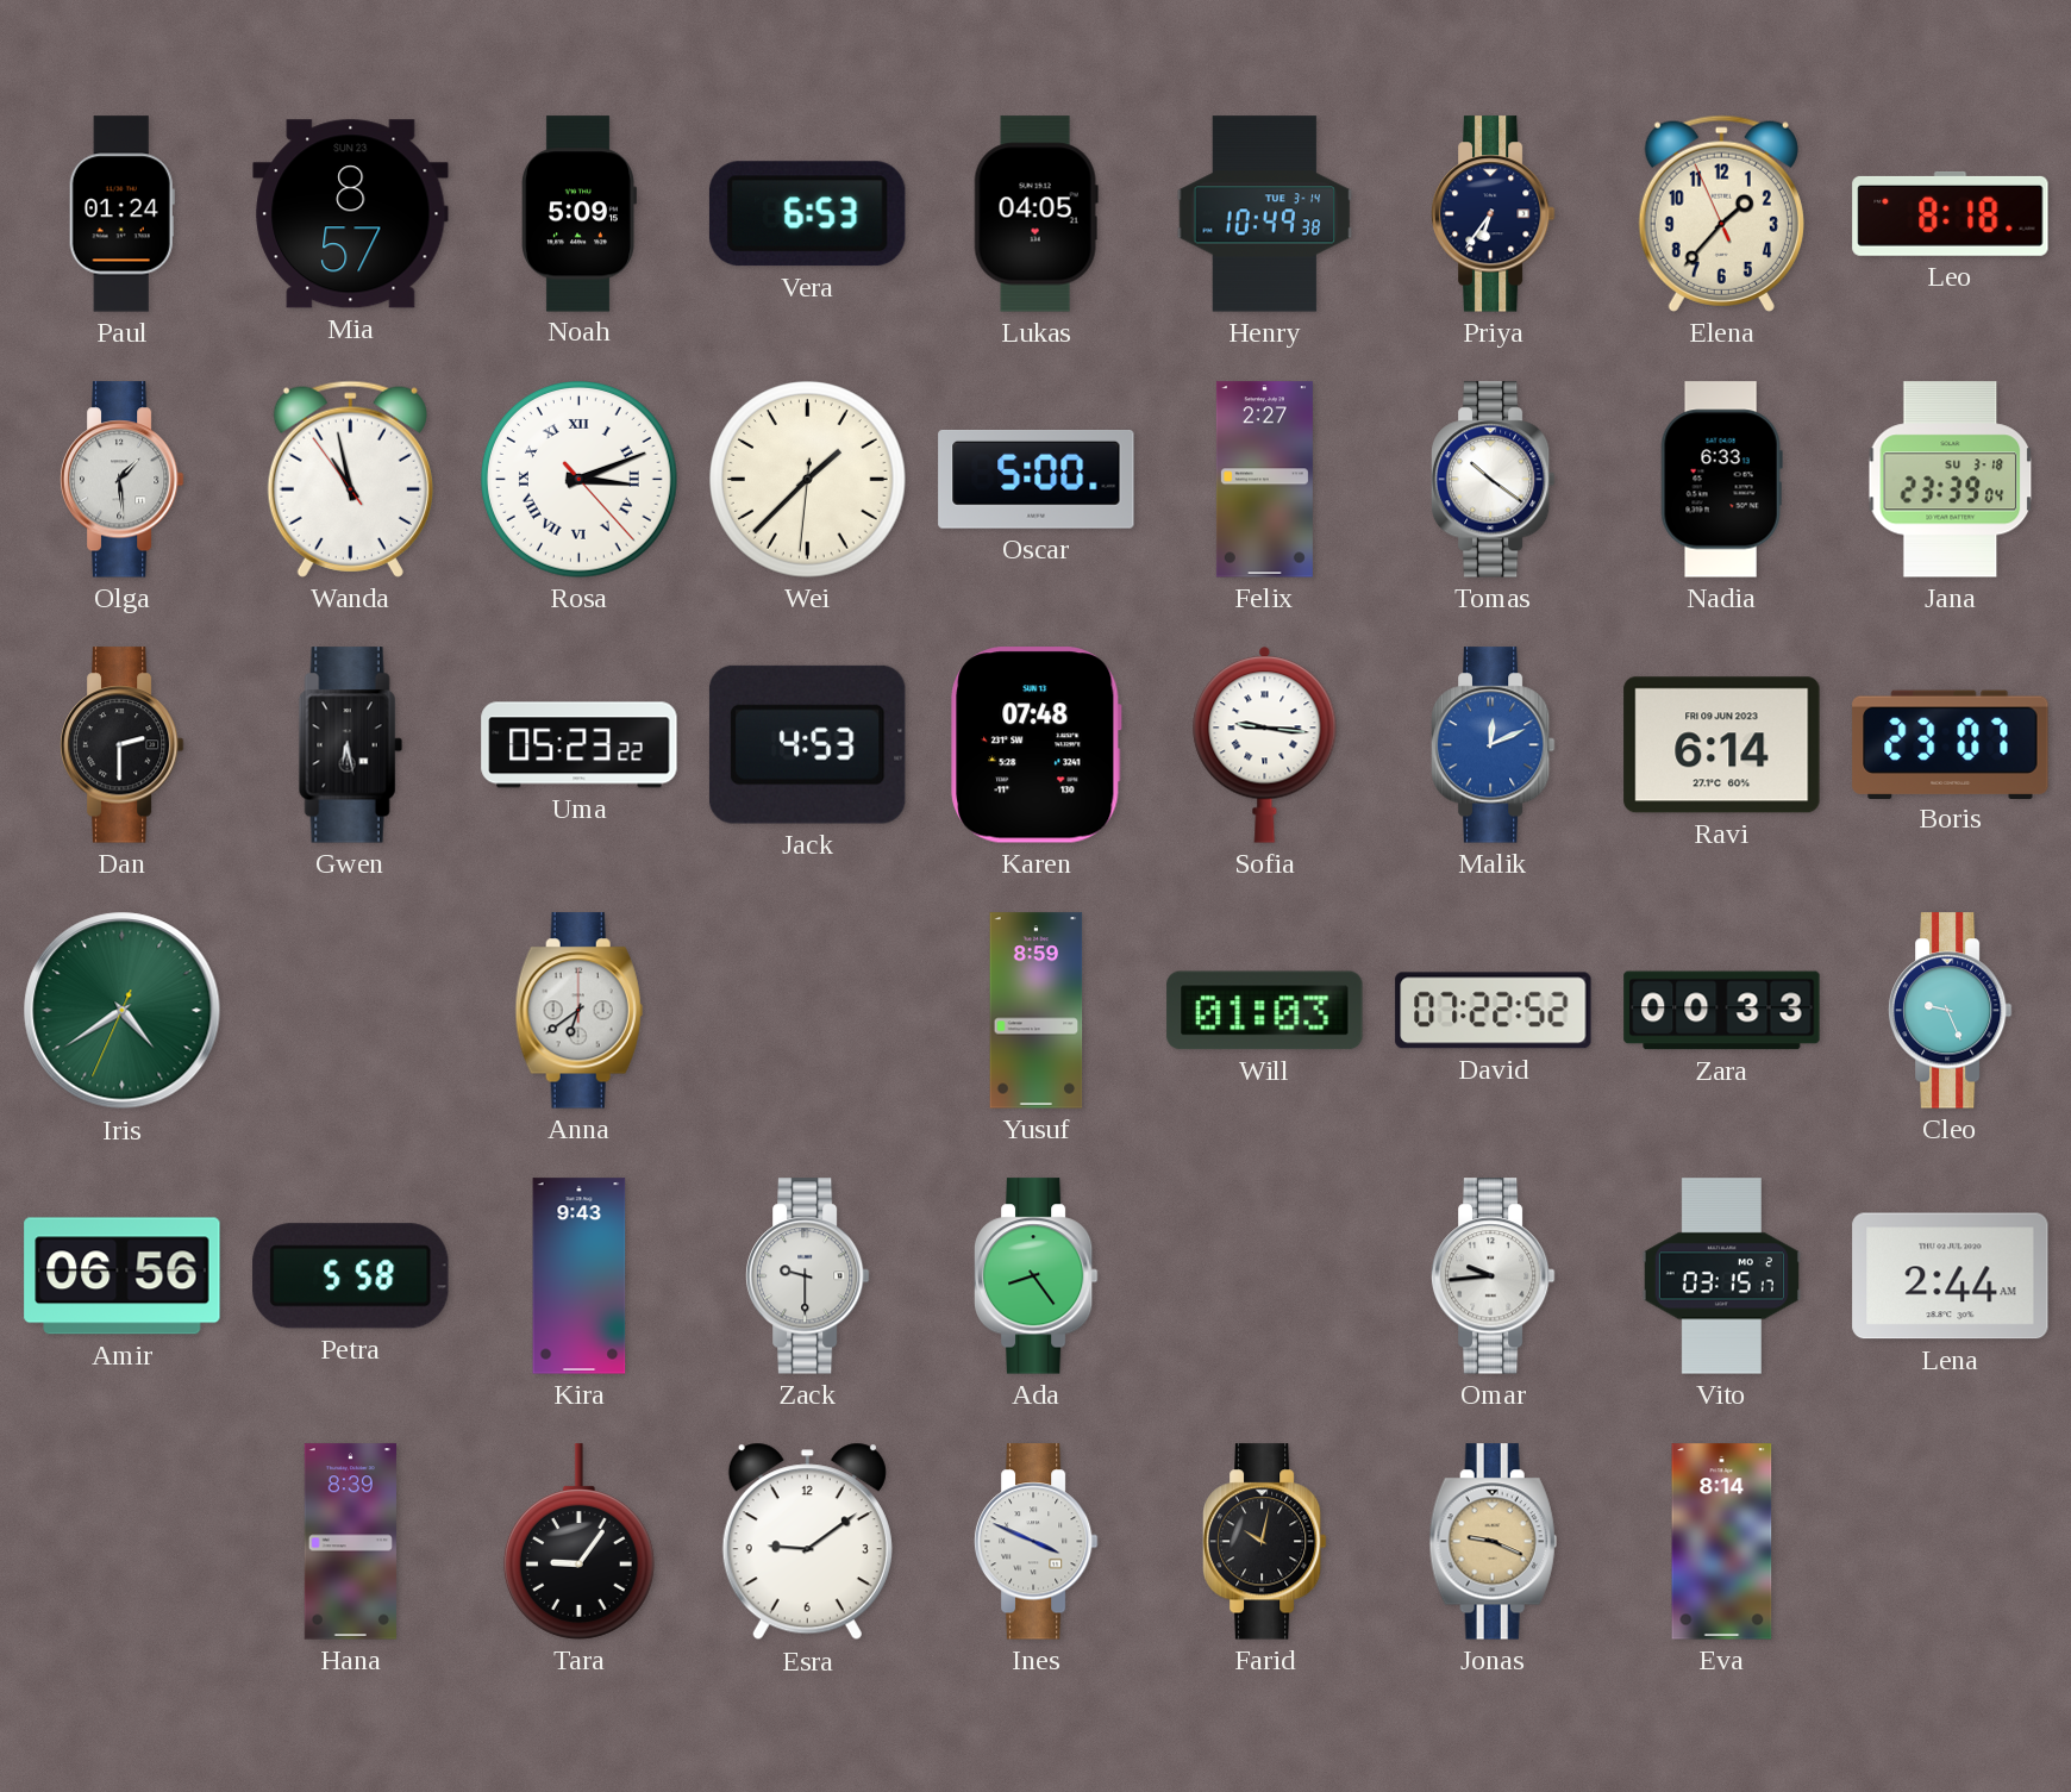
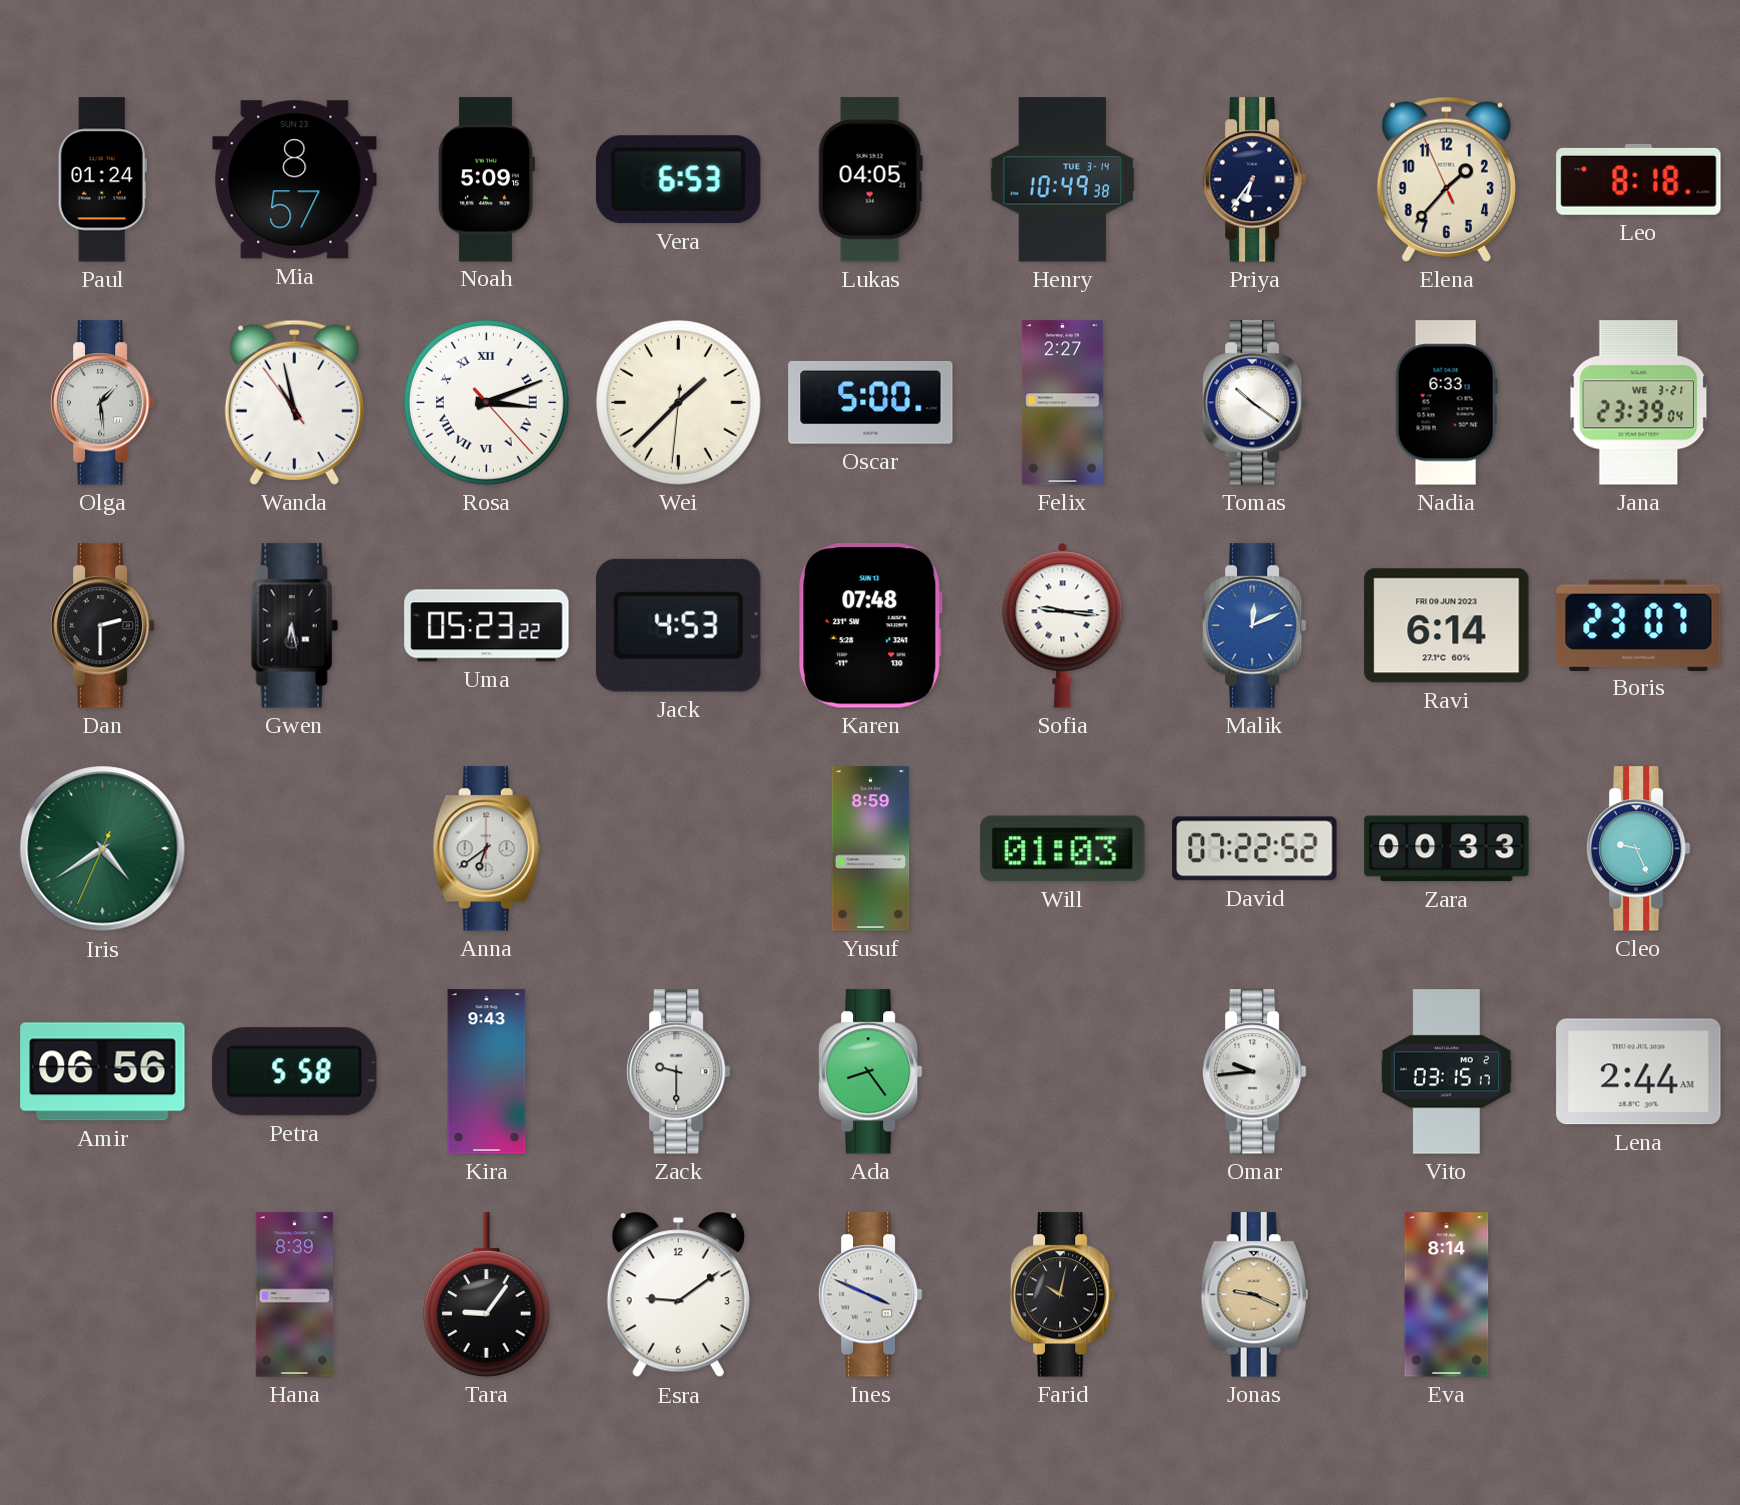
Jana date: SU 3-18 -> WE 3-21 (1639, 403)
